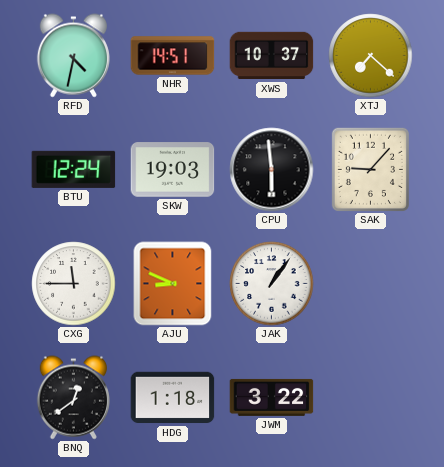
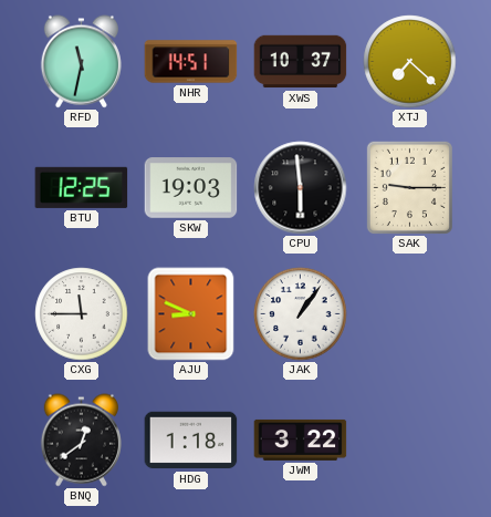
RFD: 4:32 -> 11:32 (81, 62)
BTU: 12:24 -> 12:25 (82, 187)
SAK: 9:07 -> 9:15 (409, 187)
